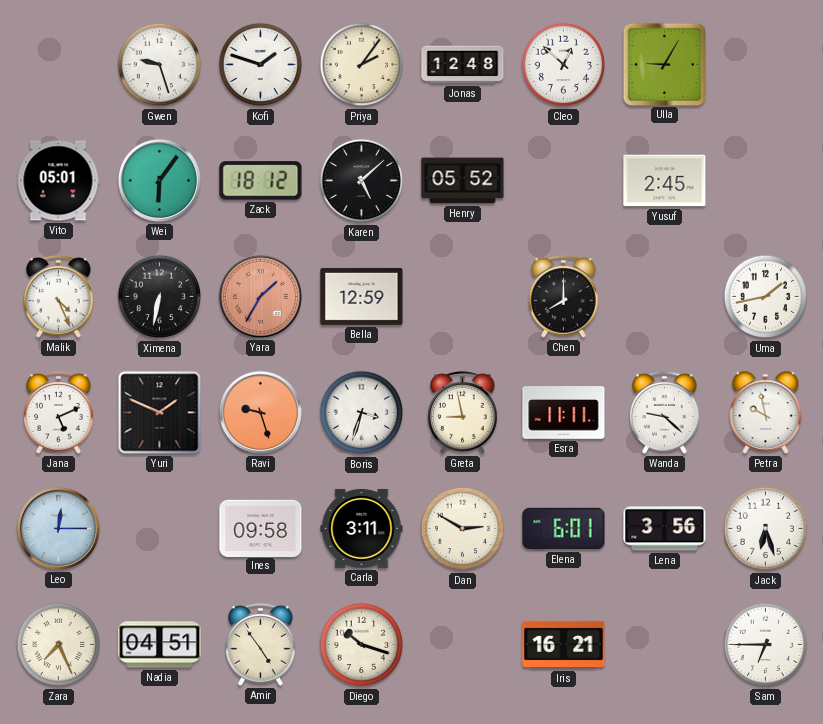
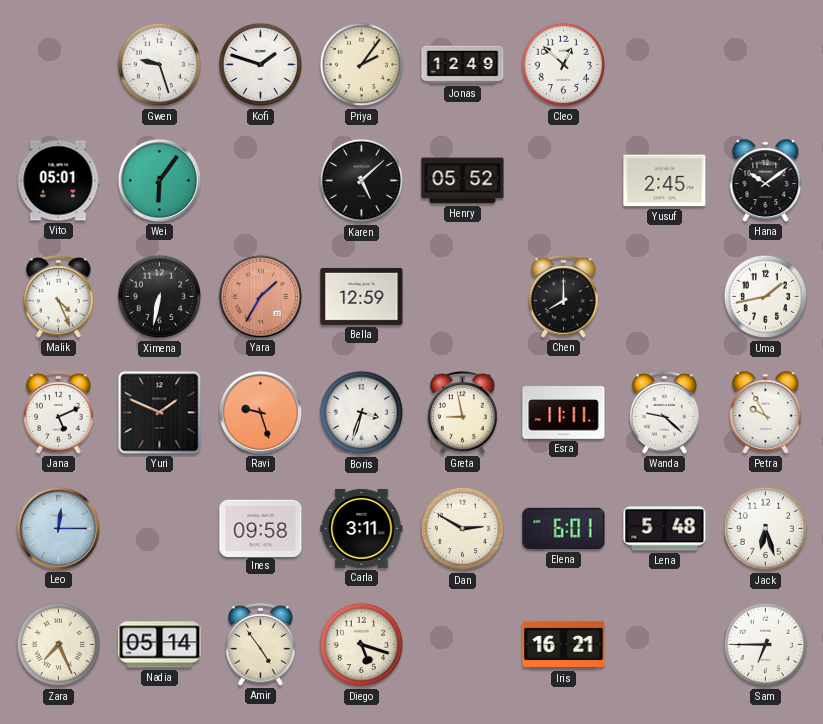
Jonas: 12:48 -> 12:49 (463, 65)
Ulla: 9:05 -> none (664, 64)
Zack: 18:12 -> none (261, 181)
Hana: none -> 10:09 (766, 181)
Petra: 9:58 -> 9:55 (766, 413)
Lena: 3:56 -> 5:48 (665, 529)
Nadia: 04:51 -> 05:14 (160, 645)
Diego: 10:18 -> 5:18 (362, 645)
